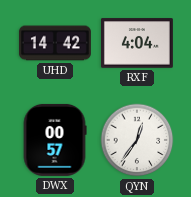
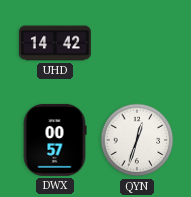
RXF: 4:04 -> none (137, 43)
QYN: 12:36 -> 12:33 (137, 140)
